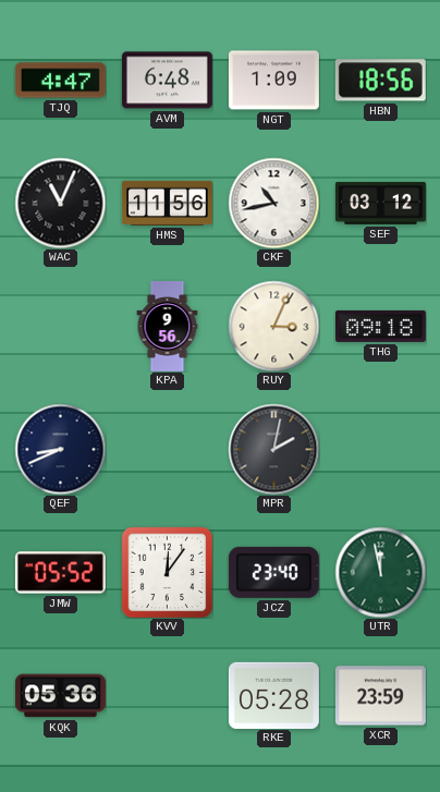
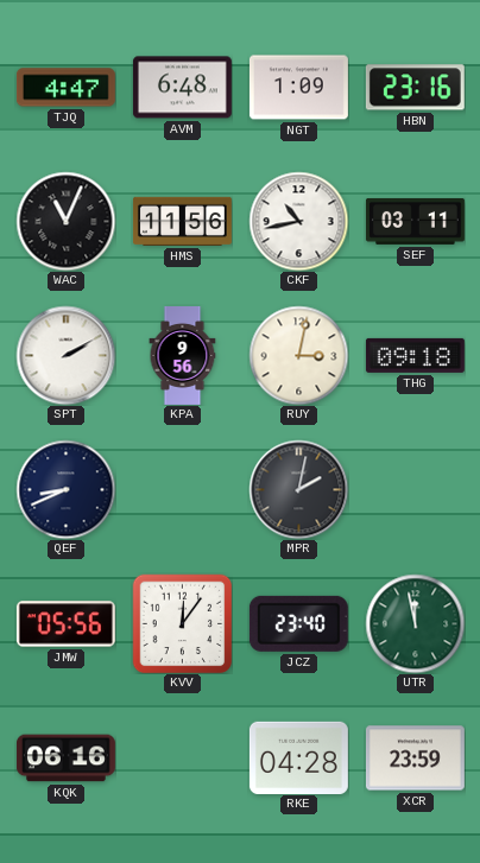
HBN: 18:56 -> 23:16 (415, 88)
SEF: 03:12 -> 03:11 (415, 221)
SPT: none -> 2:10 (65, 355)
RUY: 3:04 -> 3:02 (298, 355)
JMW: 05:52 -> 05:56 (65, 624)
KQK: 05:36 -> 06:16 (65, 759)
RKE: 05:28 -> 04:28 (298, 757)
